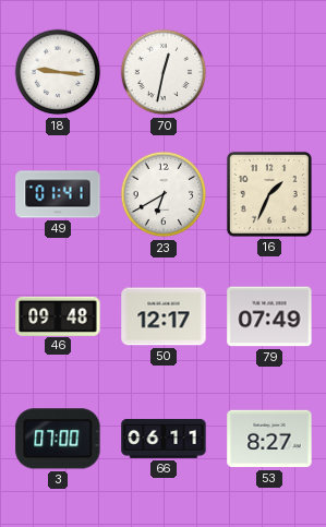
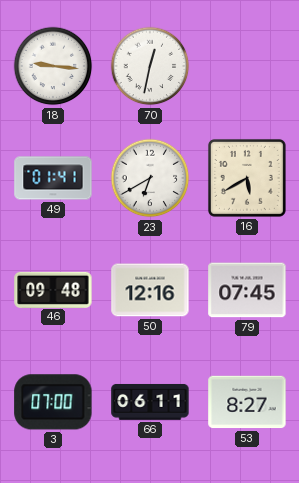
16: 1:34 -> 5:40 (247, 178)
50: 12:17 -> 12:16 (150, 290)
79: 07:49 -> 07:45 (247, 290)
